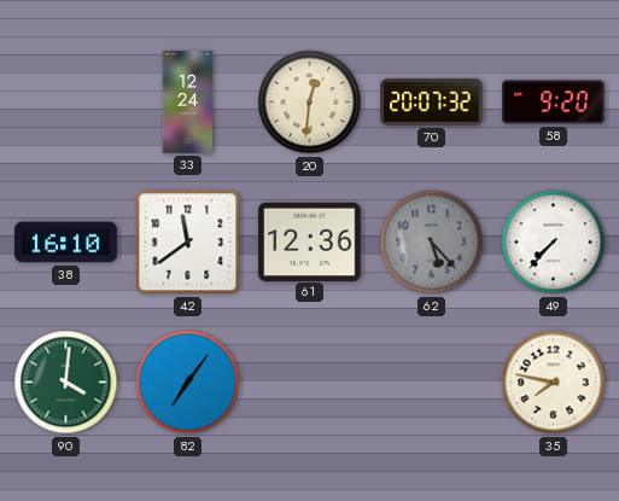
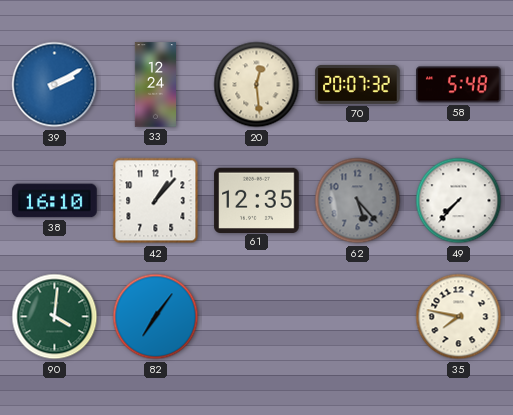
39: none -> 2:10 (55, 85)
20: 12:31 -> 12:29 (257, 85)
58: 9:20 -> 5:48 (459, 85)
42: 11:39 -> 1:07 (156, 201)
61: 12:36 -> 12:35 (257, 200)
